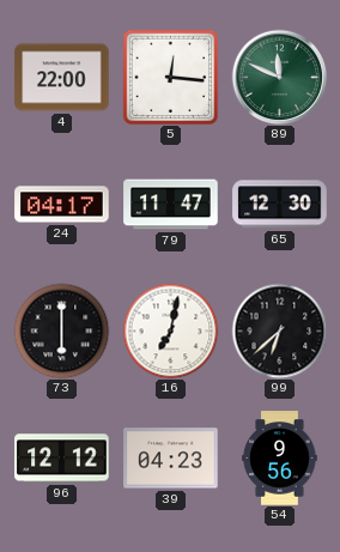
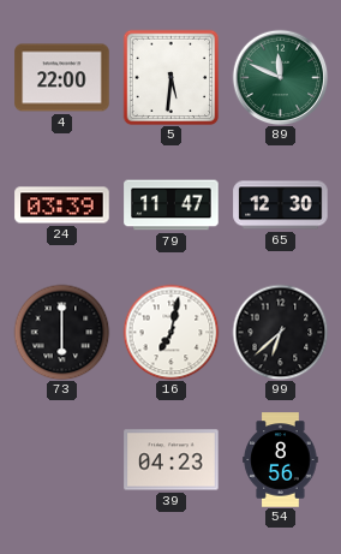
5: 12:16 -> 5:31 (170, 77)
24: 04:17 -> 03:39 (62, 205)
96: 12:12 -> none (62, 459)
54: 9:56 -> 8:56 (281, 460)
